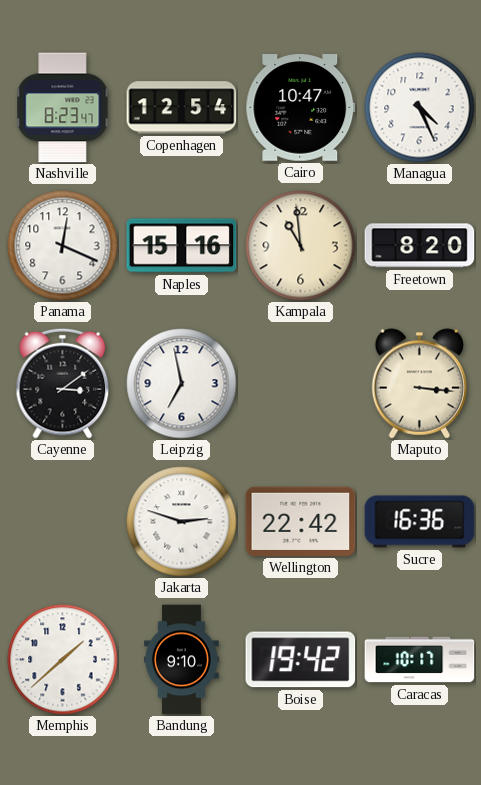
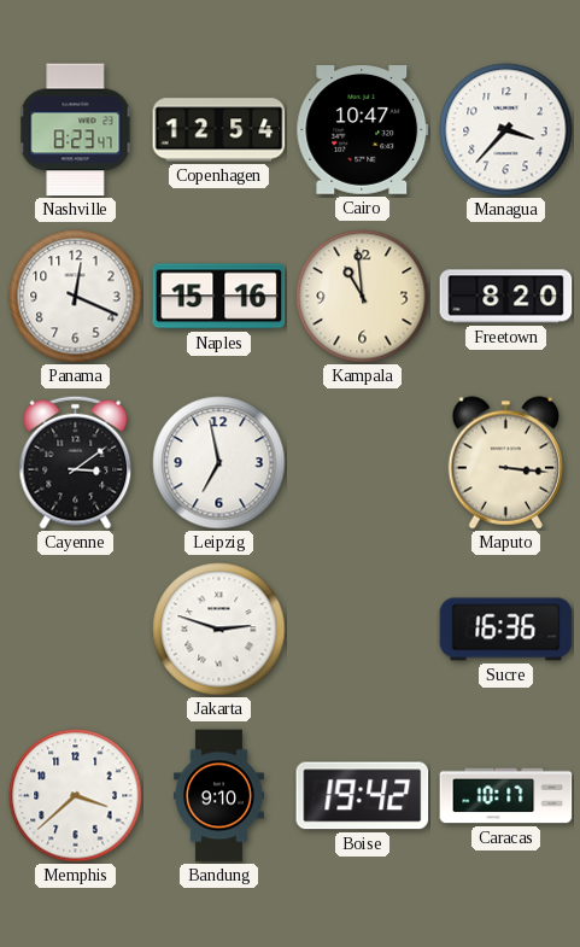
Managua: 4:26 -> 3:37 (506, 130)
Wellington: 22:42 -> none (301, 521)
Memphis: 1:38 -> 3:38 (76, 796)
